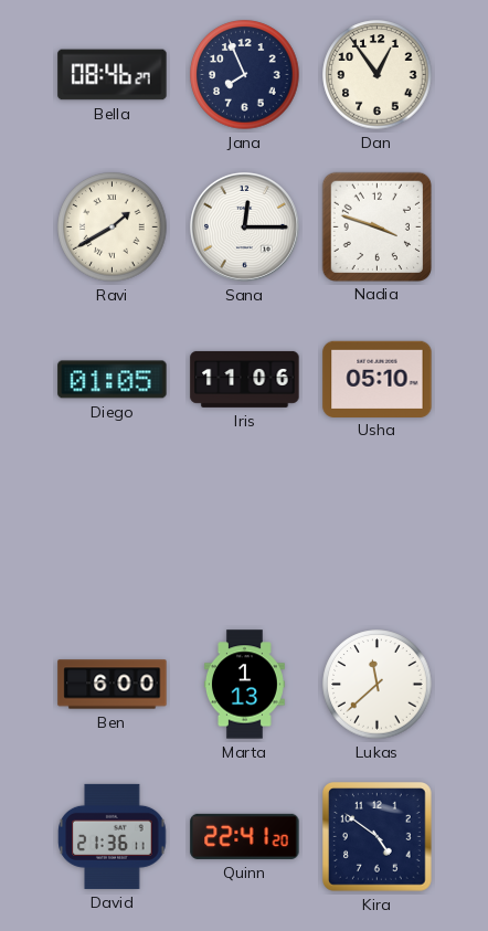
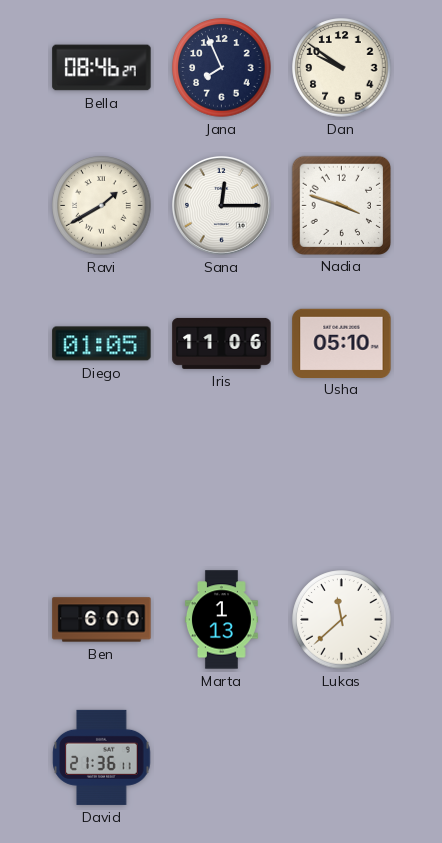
Dan: 12:54 -> 9:51 (342, 68)
Quinn: 22:41 -> none (245, 836)
Kira: 4:51 -> none (378, 837)
